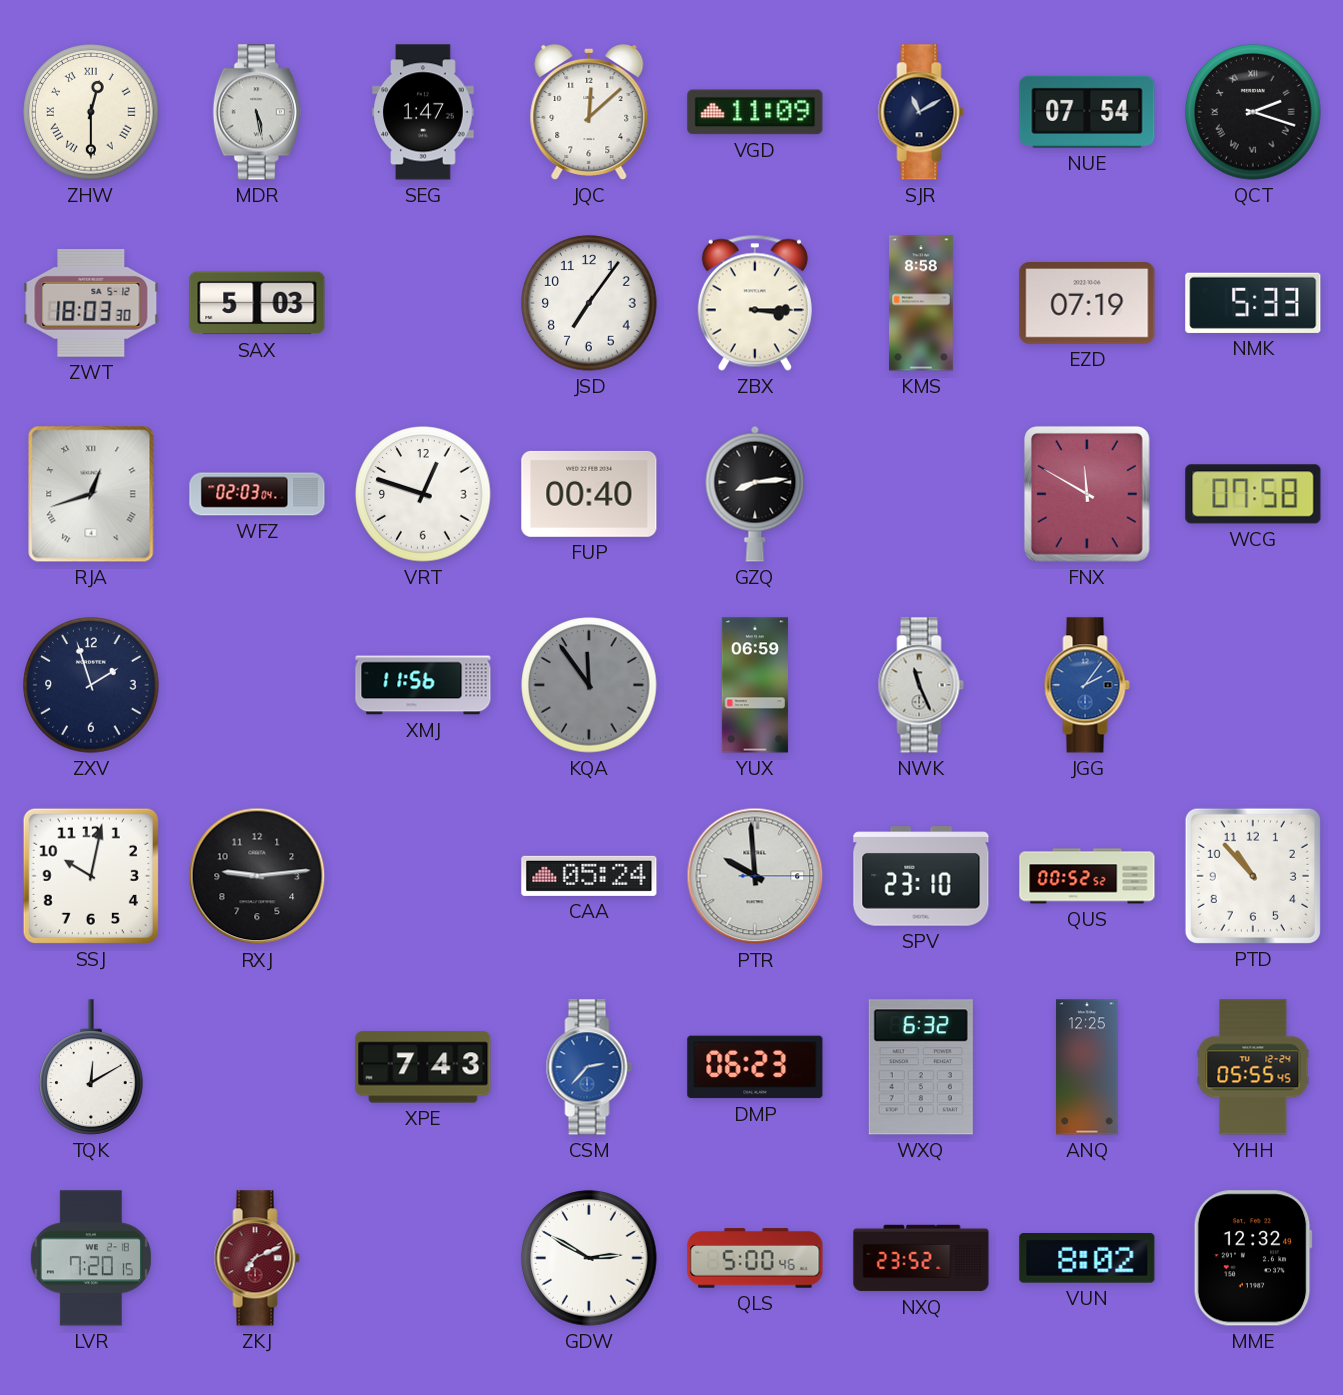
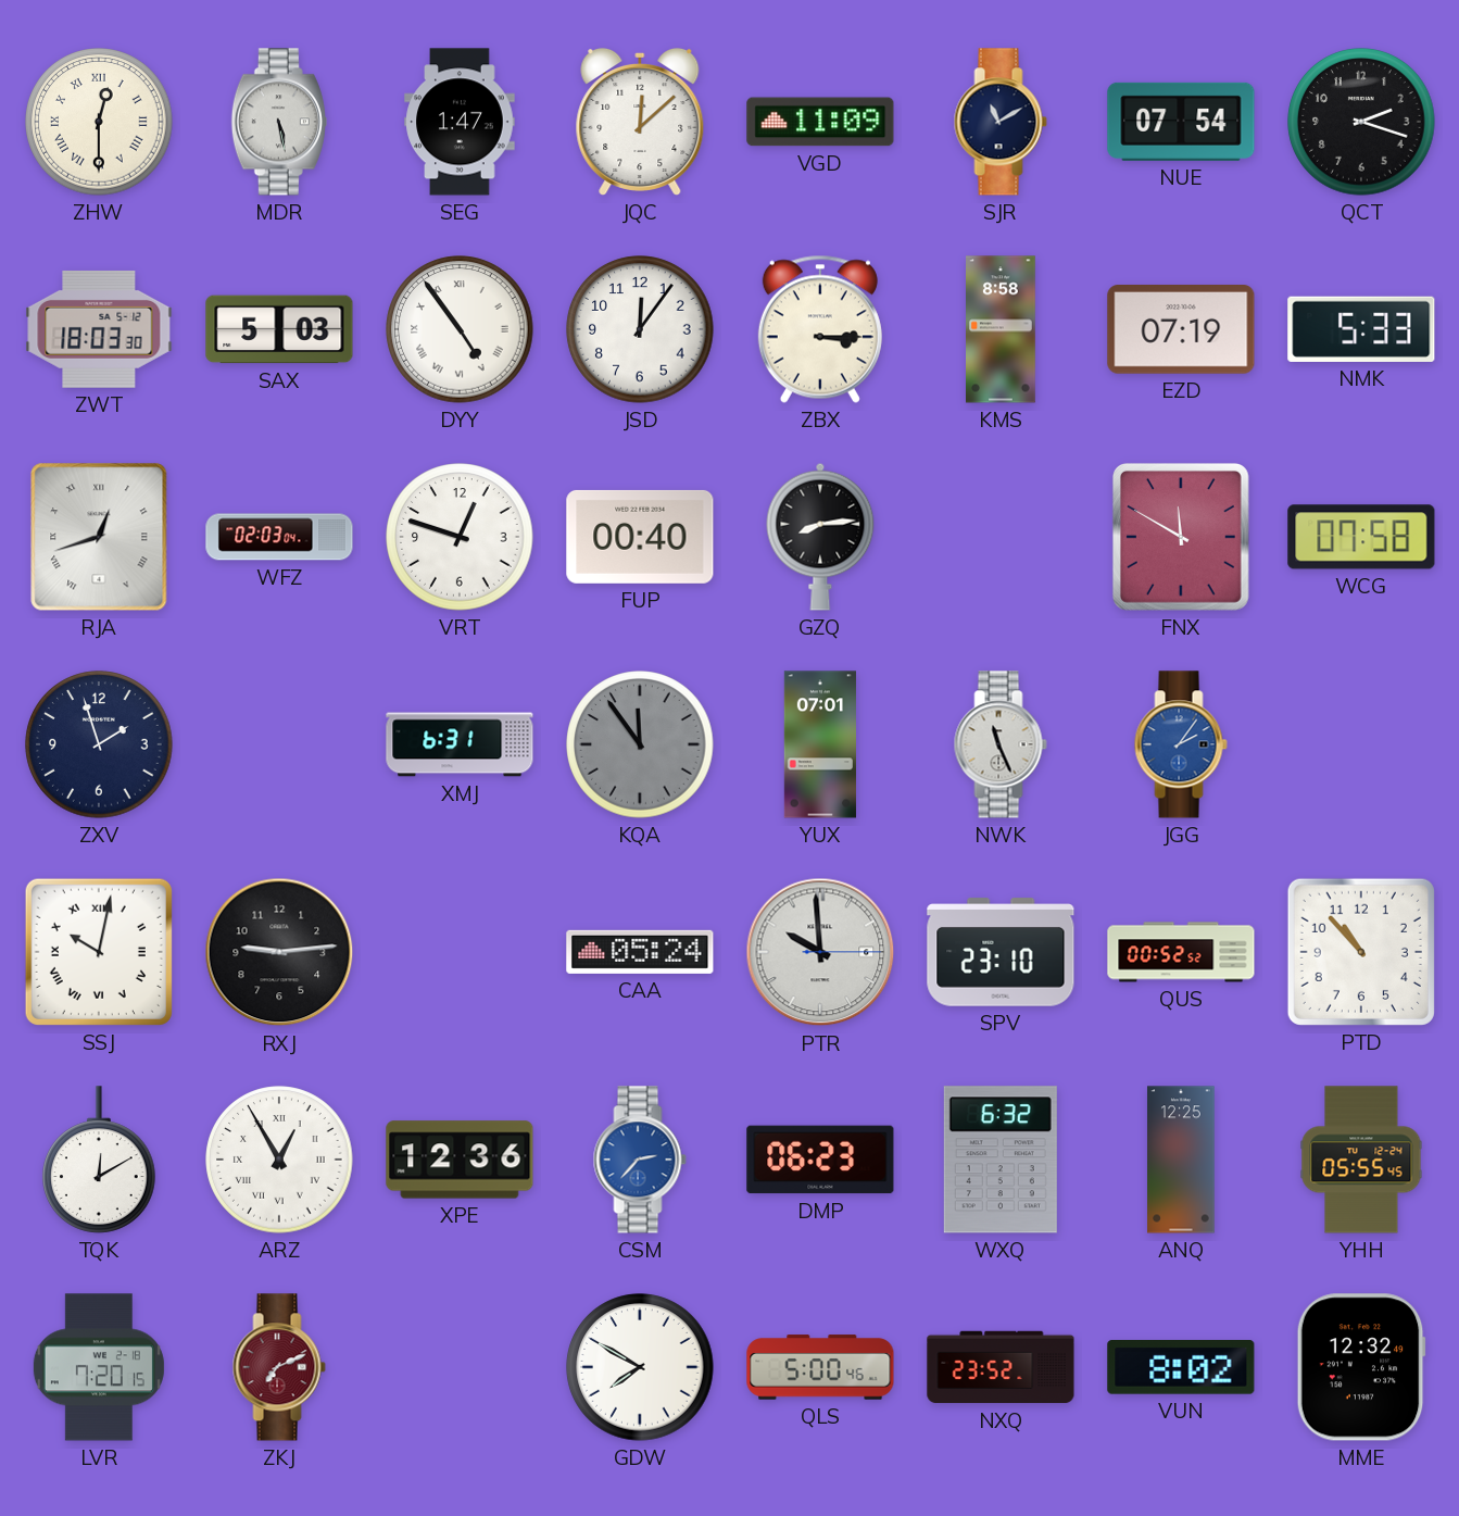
QCT numerals: Roman -> Arabic (1361, 122)
DYY: none -> 4:54 (460, 329)
JSD: 7:06 -> 12:06 (640, 329)
XMJ: 11:56 -> 6:31 (460, 744)
YUX: 06:59 -> 07:01 (820, 744)
SSJ numerals: Arabic -> Roman (99, 952)
ARZ: none -> 12:55 (279, 1160)
XPE: 7:43 -> 12:36 (460, 1160)
GDW: 2:50 -> 7:50 (640, 1367)
